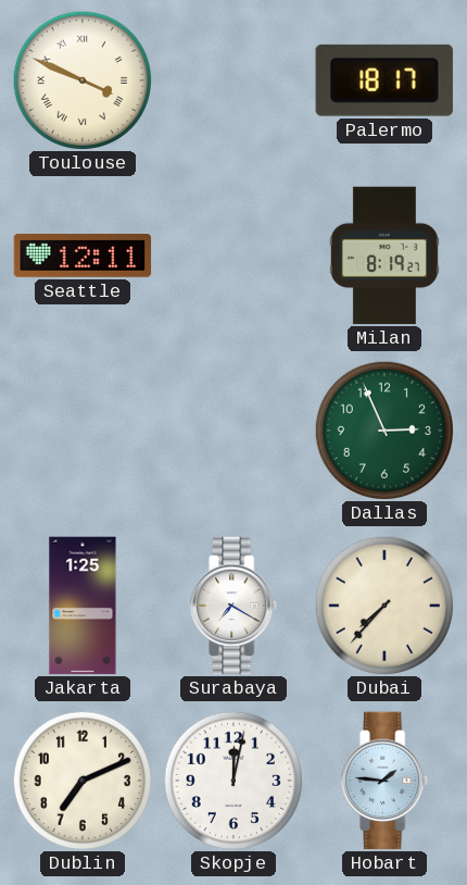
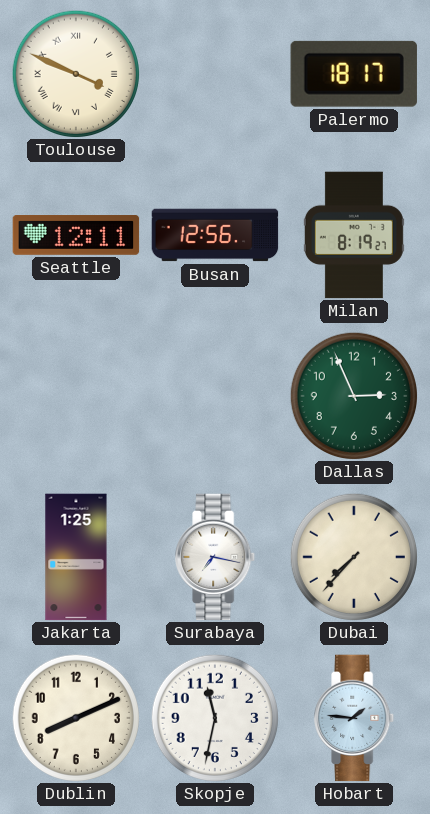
Busan: none -> 12:56 (215, 235)
Surabaya: 7:20 -> 7:17 (216, 557)
Dublin: 7:11 -> 8:11 (75, 717)
Skopje: 12:02 -> 11:32 (214, 717)
